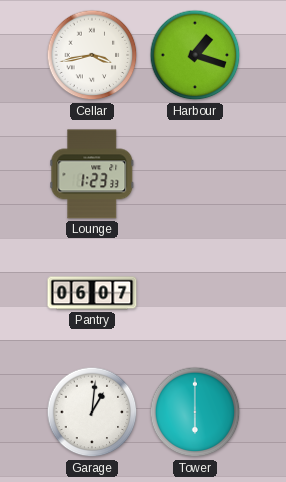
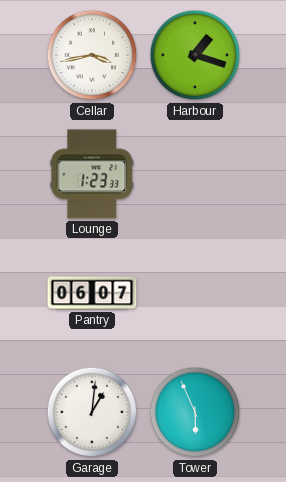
Tower: 6:00 -> 5:56 (195, 412)
